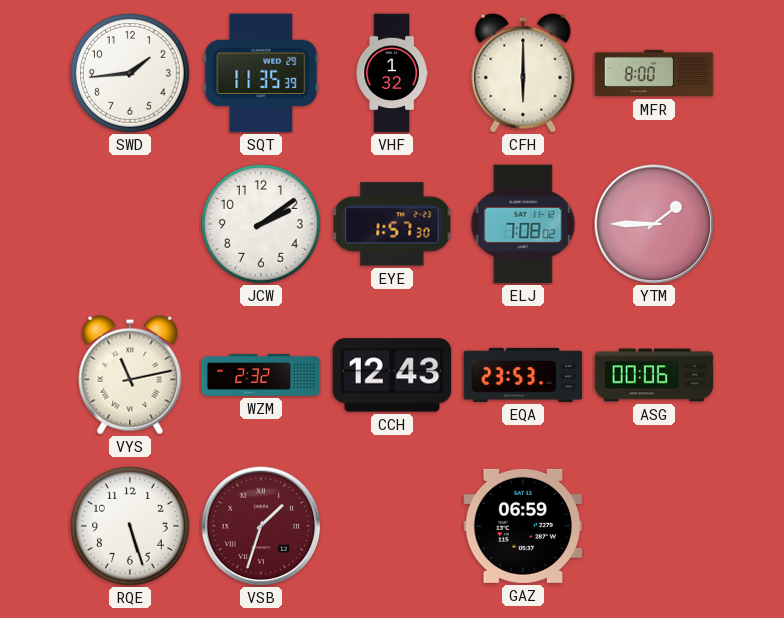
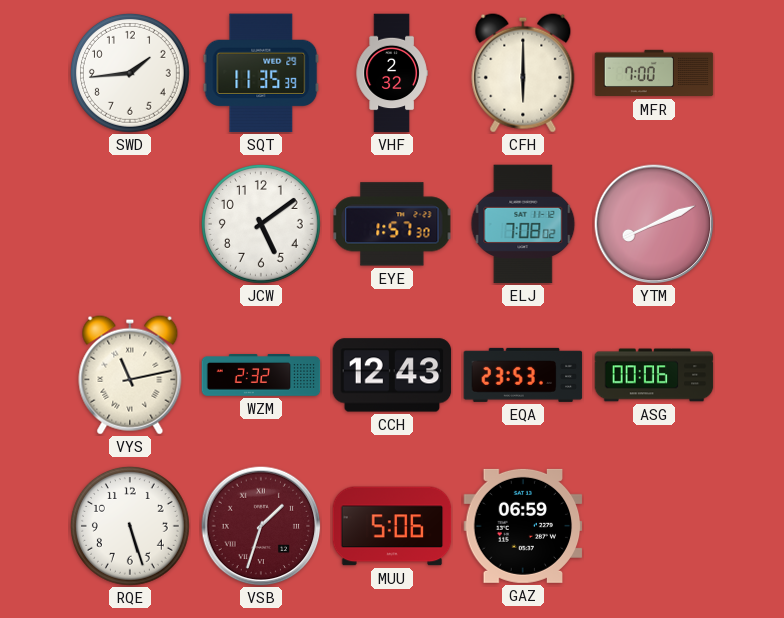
VHF: 1:32 -> 2:32 (392, 73)
MFR: 8:00 -> 7:00 (654, 73)
JCW: 2:09 -> 5:09 (261, 224)
YTM: 1:45 -> 8:11 (654, 224)
MUU: none -> 5:06 (392, 526)
